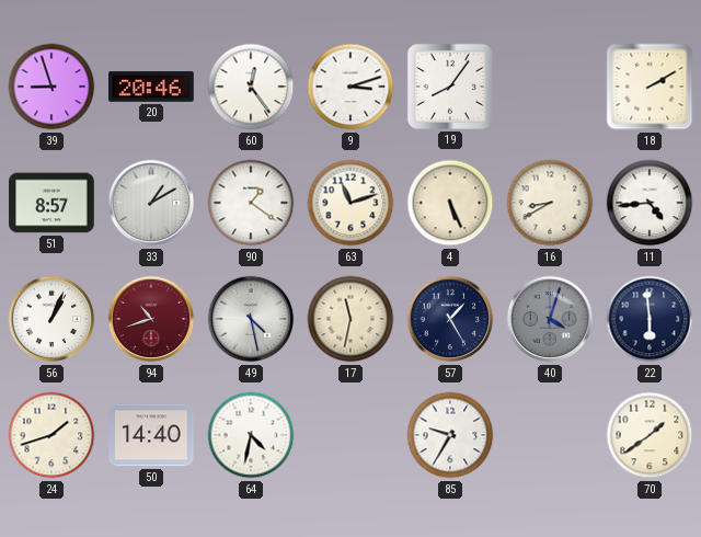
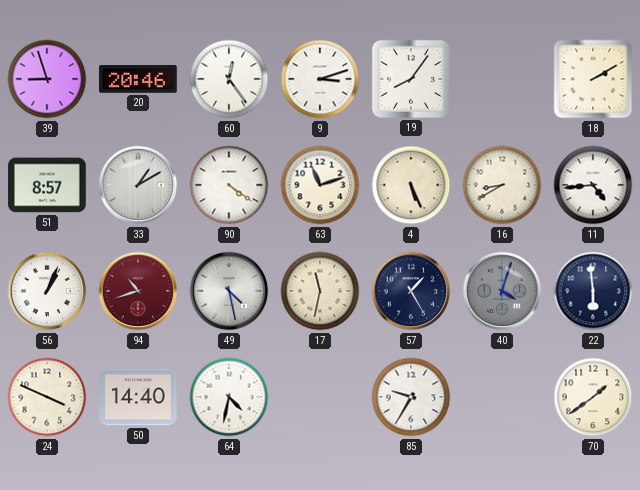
90: 1:21 -> 4:21 (229, 185)
24: 1:42 -> 3:49 (47, 397)
